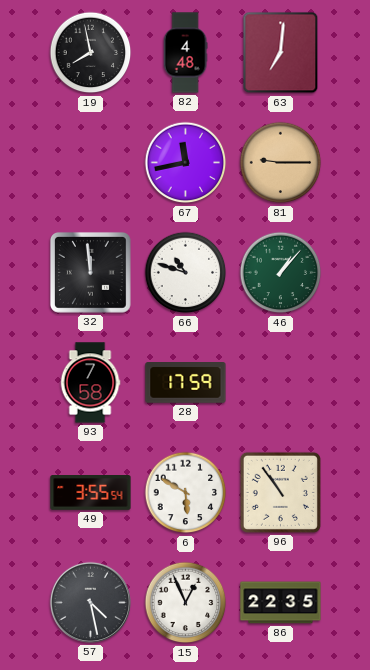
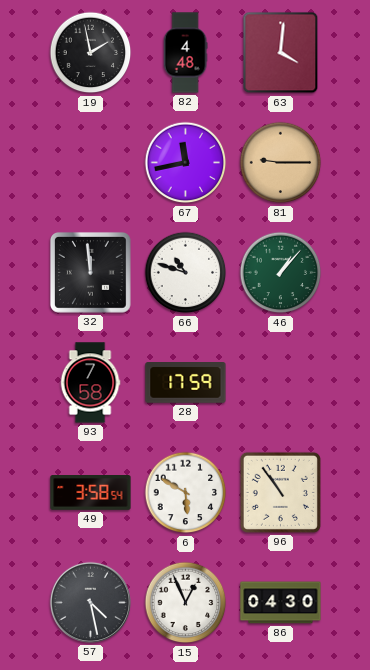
19: 7:58 -> 1:58 (91, 53)
63: 7:01 -> 4:01 (281, 53)
49: 3:55 -> 3:58 (91, 493)
86: 22:35 -> 04:30 (281, 603)
